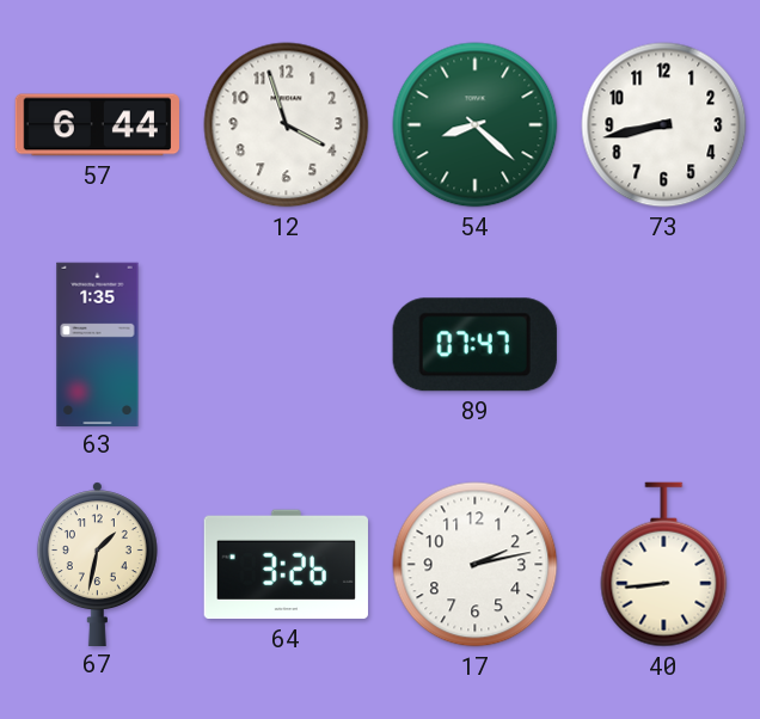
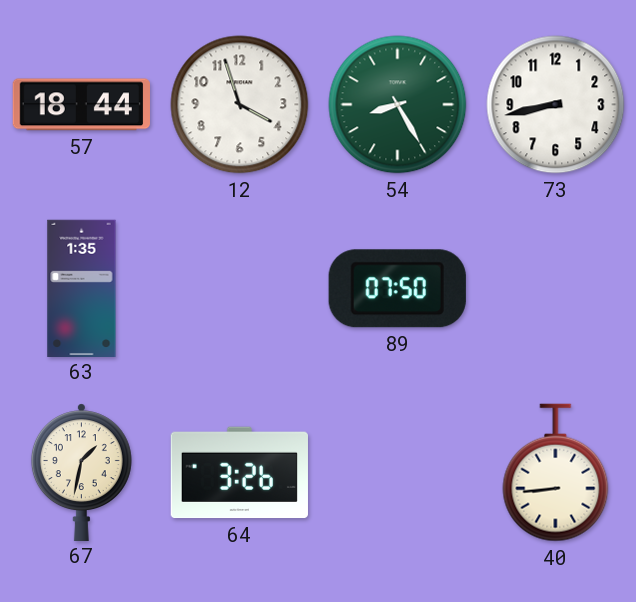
57: 6:44 -> 18:44 (81, 105)
54: 8:22 -> 8:25 (398, 105)
89: 07:47 -> 07:50 (397, 289)
17: 2:13 -> none (476, 565)
